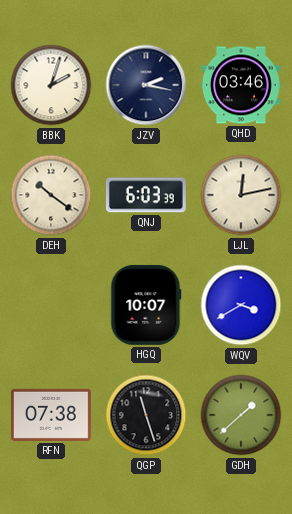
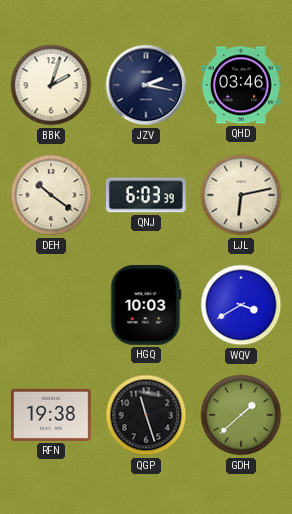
LJL: 12:13 -> 6:13 (241, 195)
HGQ: 10:07 -> 10:03 (146, 305)
RFN: 07:38 -> 19:38 (51, 415)
